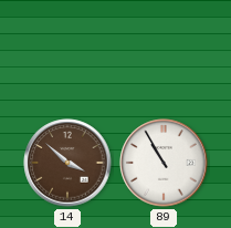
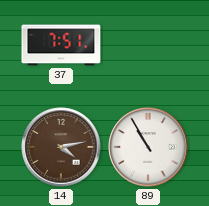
37: none -> 7:51 (61, 45)
14: 3:52 -> 4:13 (61, 147)
